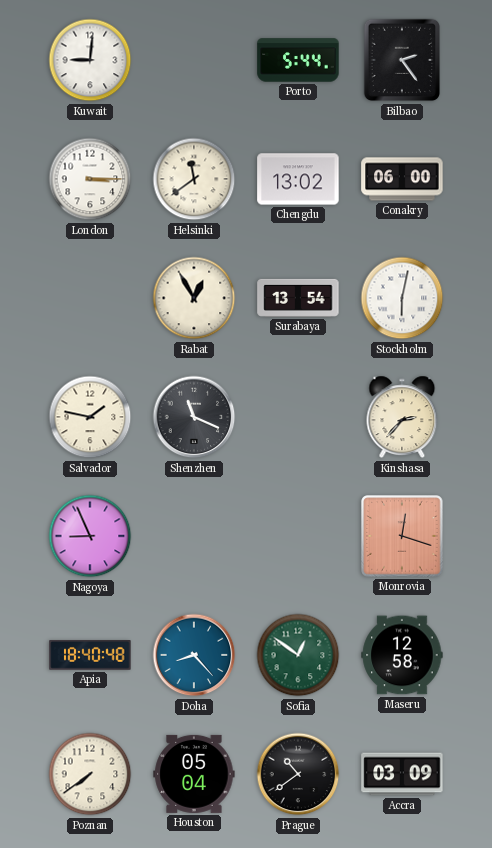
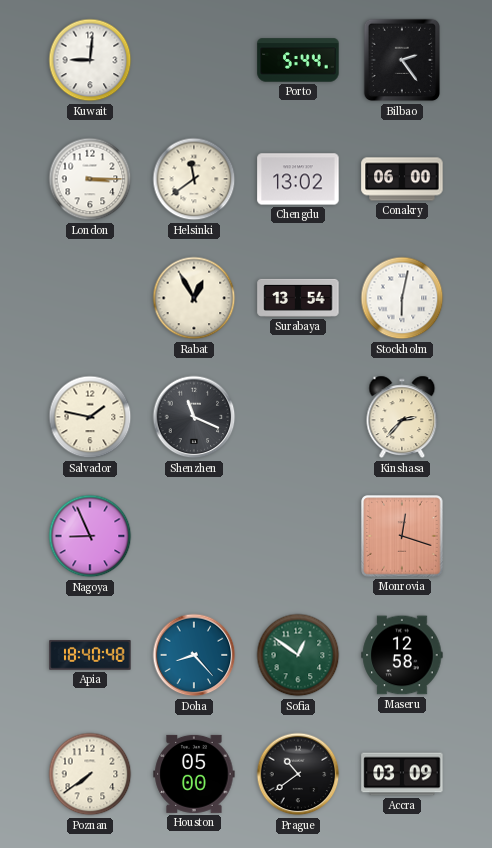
Houston: 05:04 -> 05:00 (194, 774)
